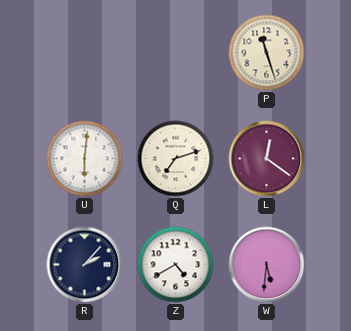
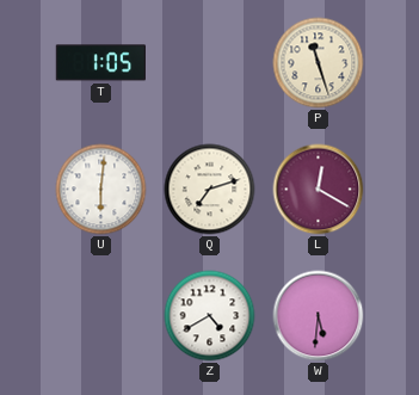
T: none -> 1:05 (100, 63)
L: 12:21 -> 12:20 (319, 190)
R: 2:07 -> none (85, 265)
